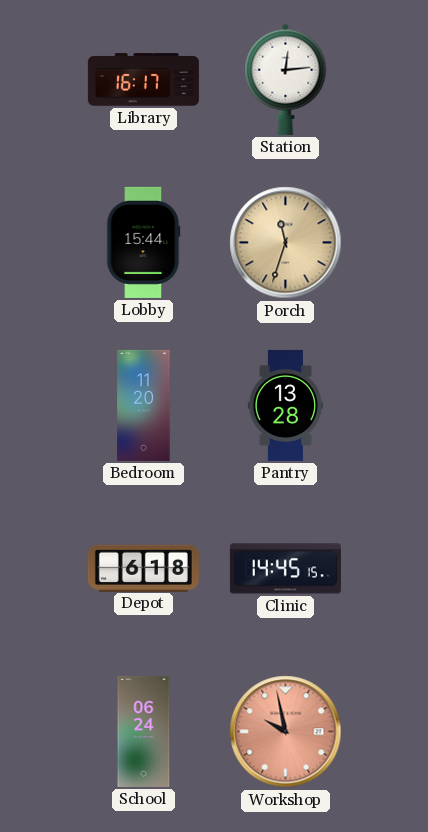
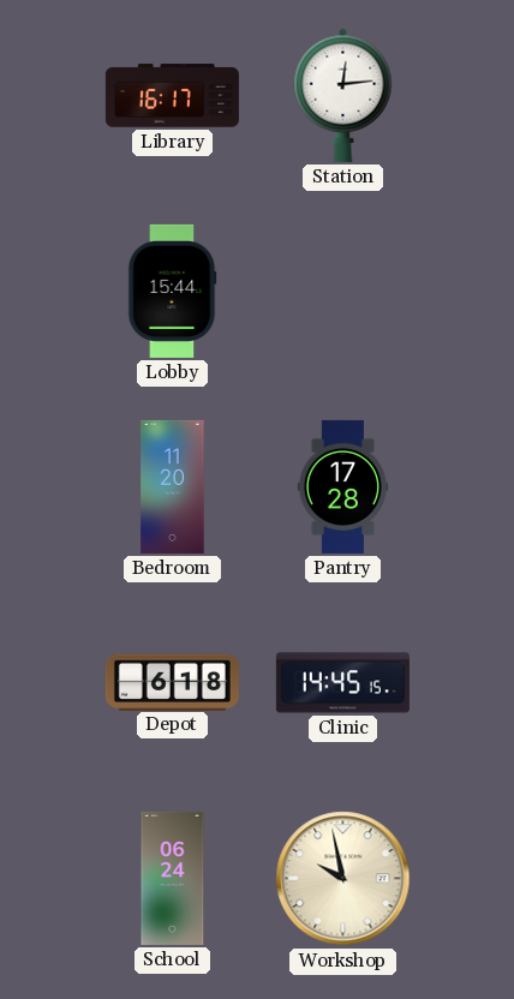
Porch: 11:33 -> none (286, 243)
Pantry: 13:28 -> 17:28 (342, 486)
Workshop dial: salmon -> cream (343, 879)
